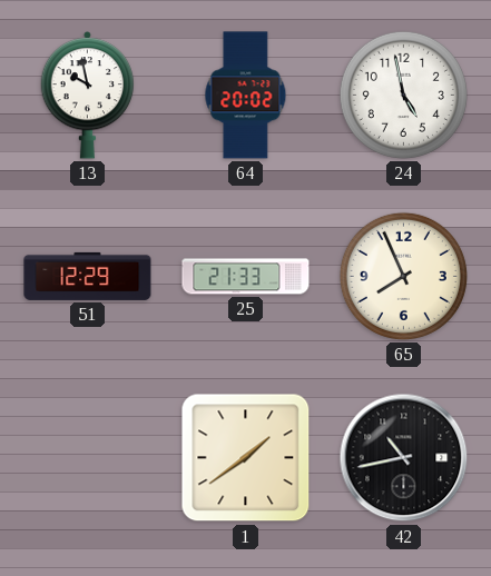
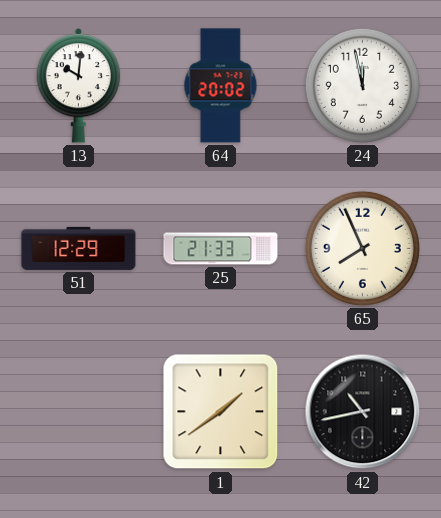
13: 9:58 -> 10:01 (79, 86)
24: 4:58 -> 11:58 (362, 85)
